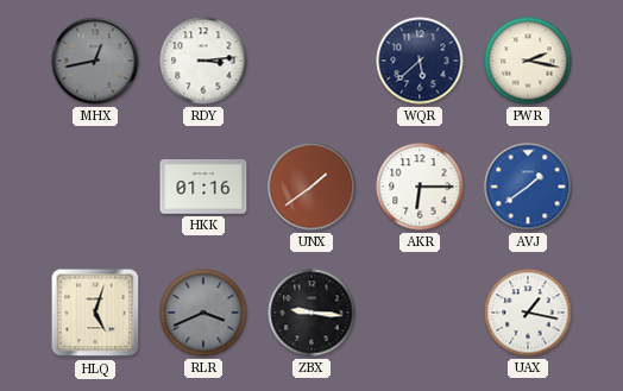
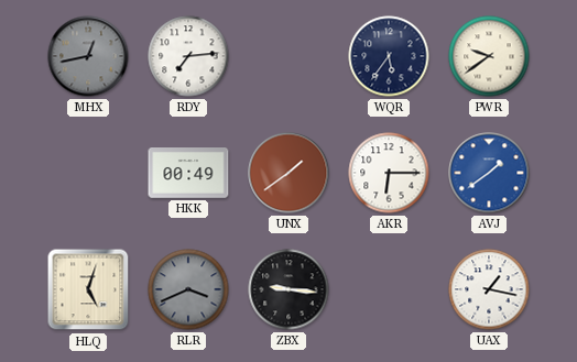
RDY: 3:14 -> 7:14 (188, 56)
WQR: 5:38 -> 5:36 (389, 56)
PWR: 2:17 -> 9:39 (489, 56)
HKK: 01:16 -> 00:49 (188, 173)
